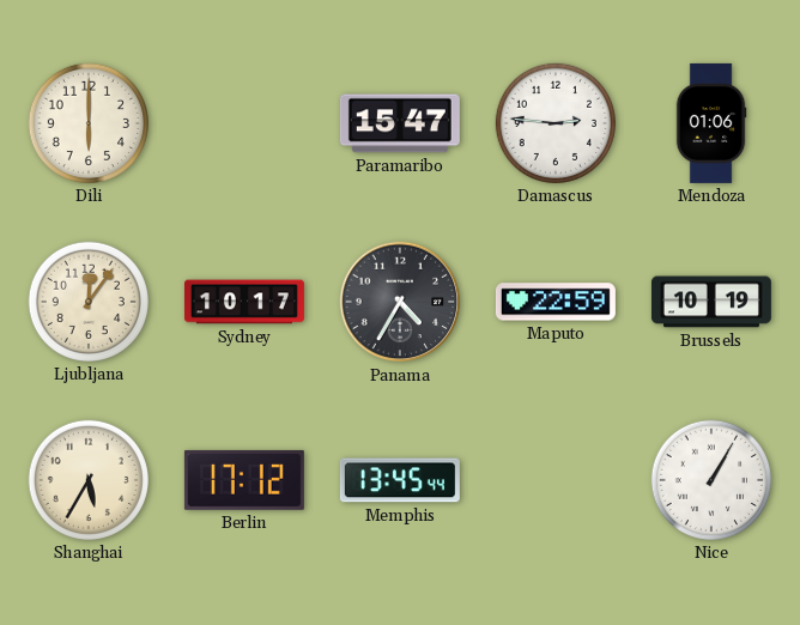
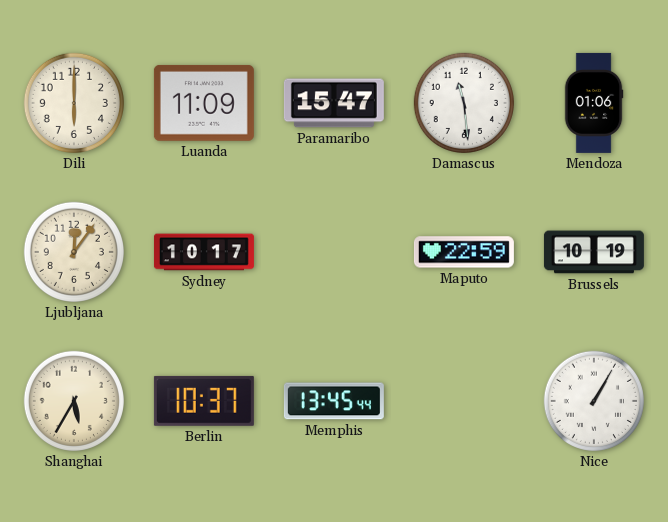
Luanda: none -> 11:09 (204, 103)
Damascus: 2:46 -> 11:29 (464, 103)
Panama: 4:35 -> none (400, 302)
Berlin: 17:12 -> 10:37 (204, 401)
